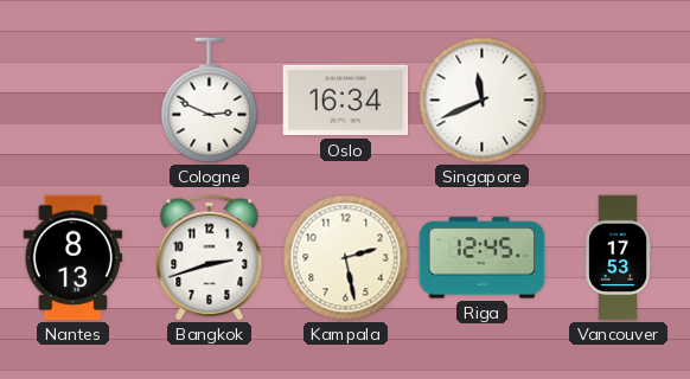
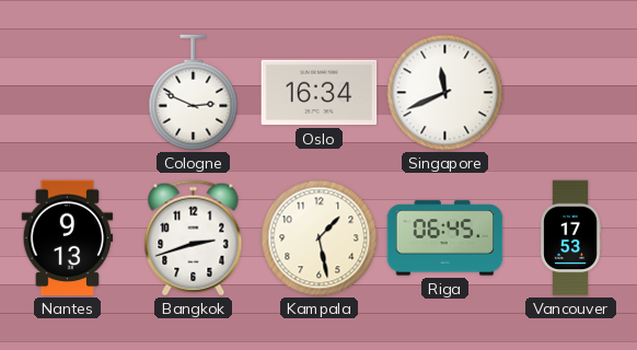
Nantes: 8:13 -> 9:13 (68, 238)
Kampala: 2:28 -> 1:28 (320, 238)
Riga: 12:45 -> 06:45 (445, 238)
